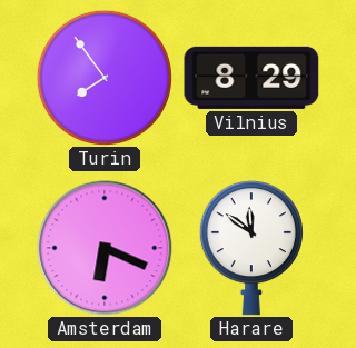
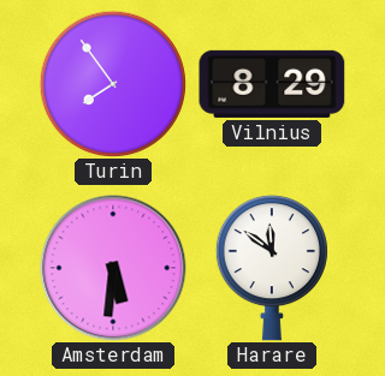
Amsterdam: 6:19 -> 5:31 (113, 268)
